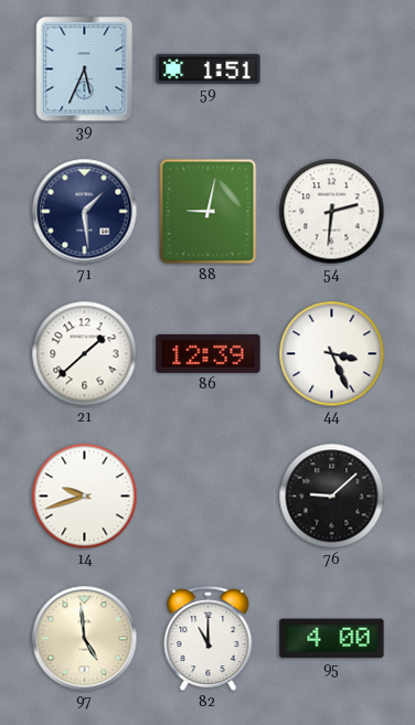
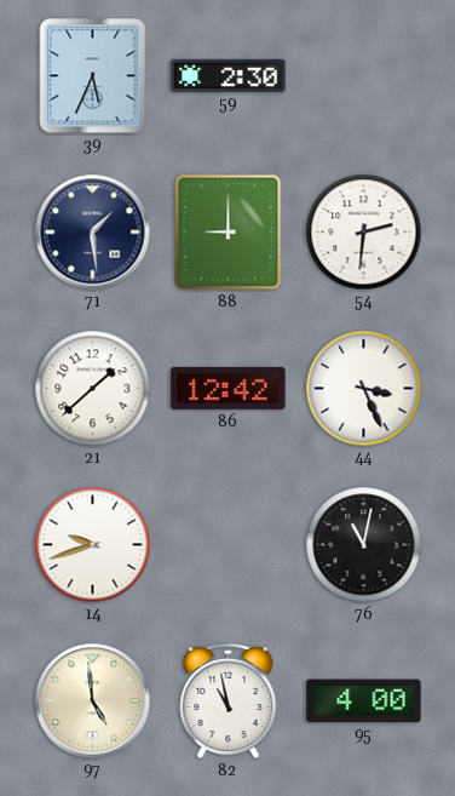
59: 1:51 -> 2:30 (229, 75)
88: 9:02 -> 9:00 (229, 233)
86: 12:39 -> 12:42 (229, 388)
76: 9:08 -> 11:02 (364, 545)
82: 11:00 -> 10:58 (229, 701)
